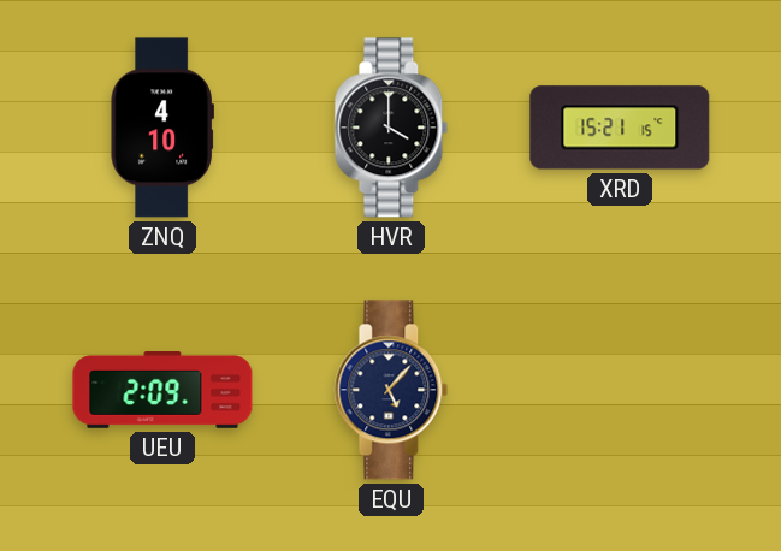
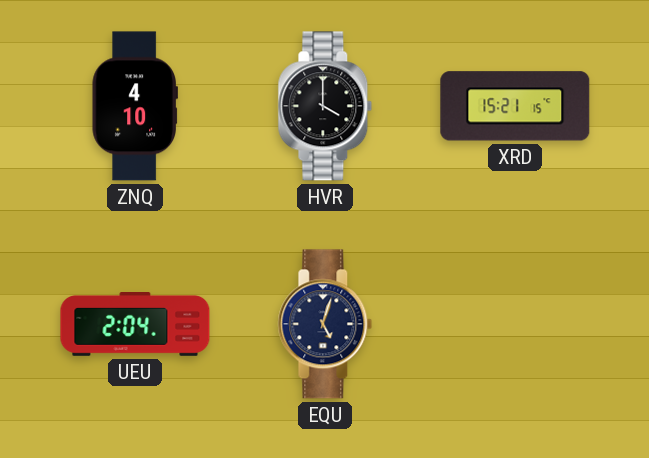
UEU: 2:09 -> 2:04 (135, 325)
EQU: 5:07 -> 5:03 (325, 324)
